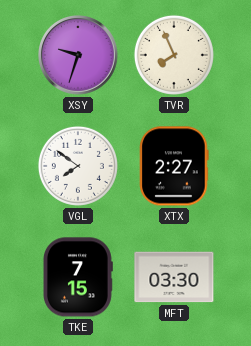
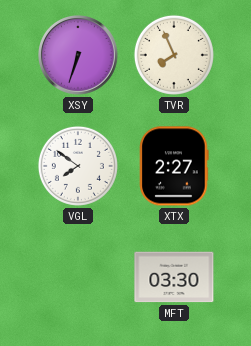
XSY: 9:33 -> 6:33 (79, 56)
TKE: 7:15 -> none (77, 277)
